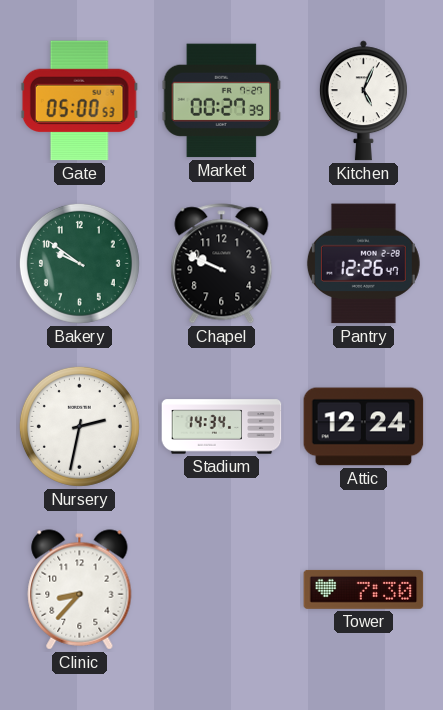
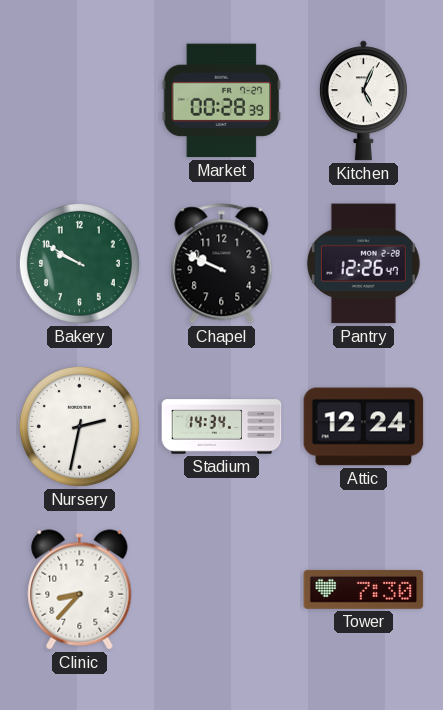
Gate: 05:00 -> none (79, 101)
Market: 00:27 -> 00:28 (222, 101)
Bakery: 9:51 -> 9:50 (79, 263)
